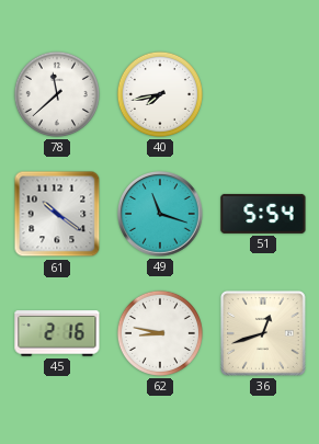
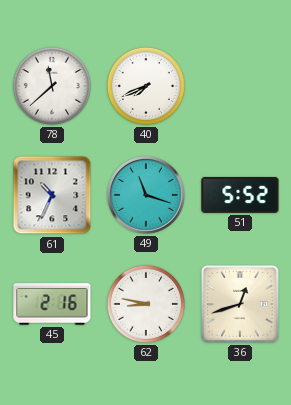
40: 7:43 -> 7:41 (146, 86)
61: 10:21 -> 10:34 (52, 195)
51: 5:54 -> 5:52 (240, 195)
